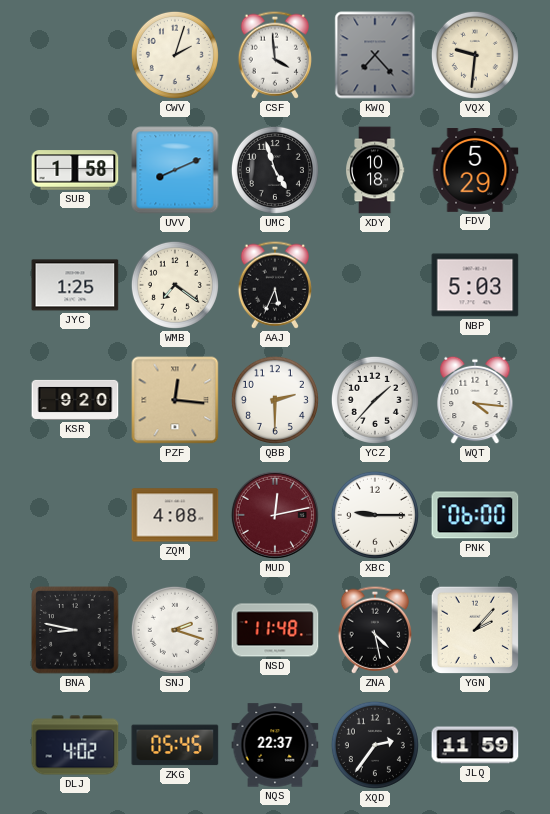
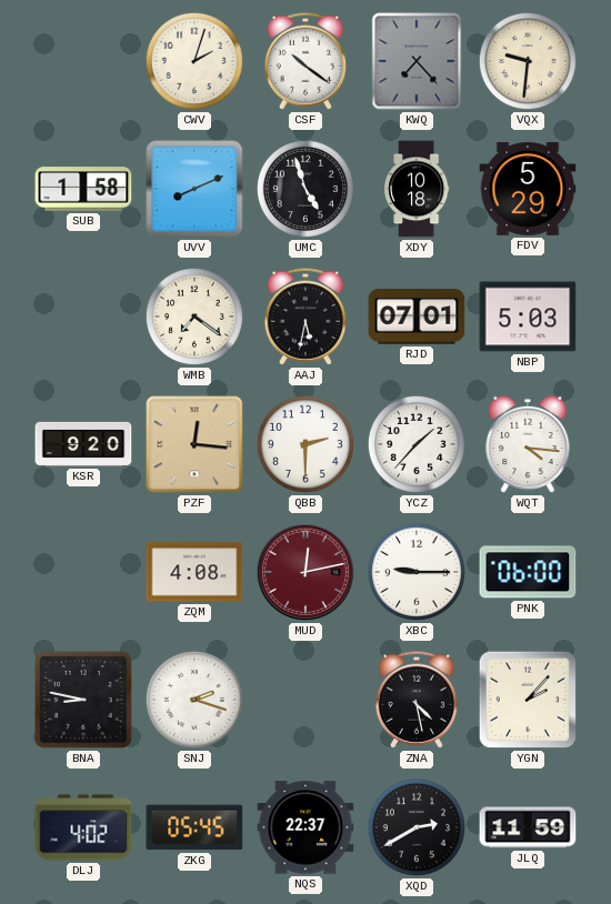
CSF: 3:59 -> 10:21 (304, 61)
JYC: 1:25 -> none (75, 285)
AAJ: 5:34 -> 5:32 (304, 317)
RJD: none -> 07:01 (417, 317)
NSD: 11:48 -> none (275, 630)
XQD: 2:36 -> 2:40 (417, 827)
